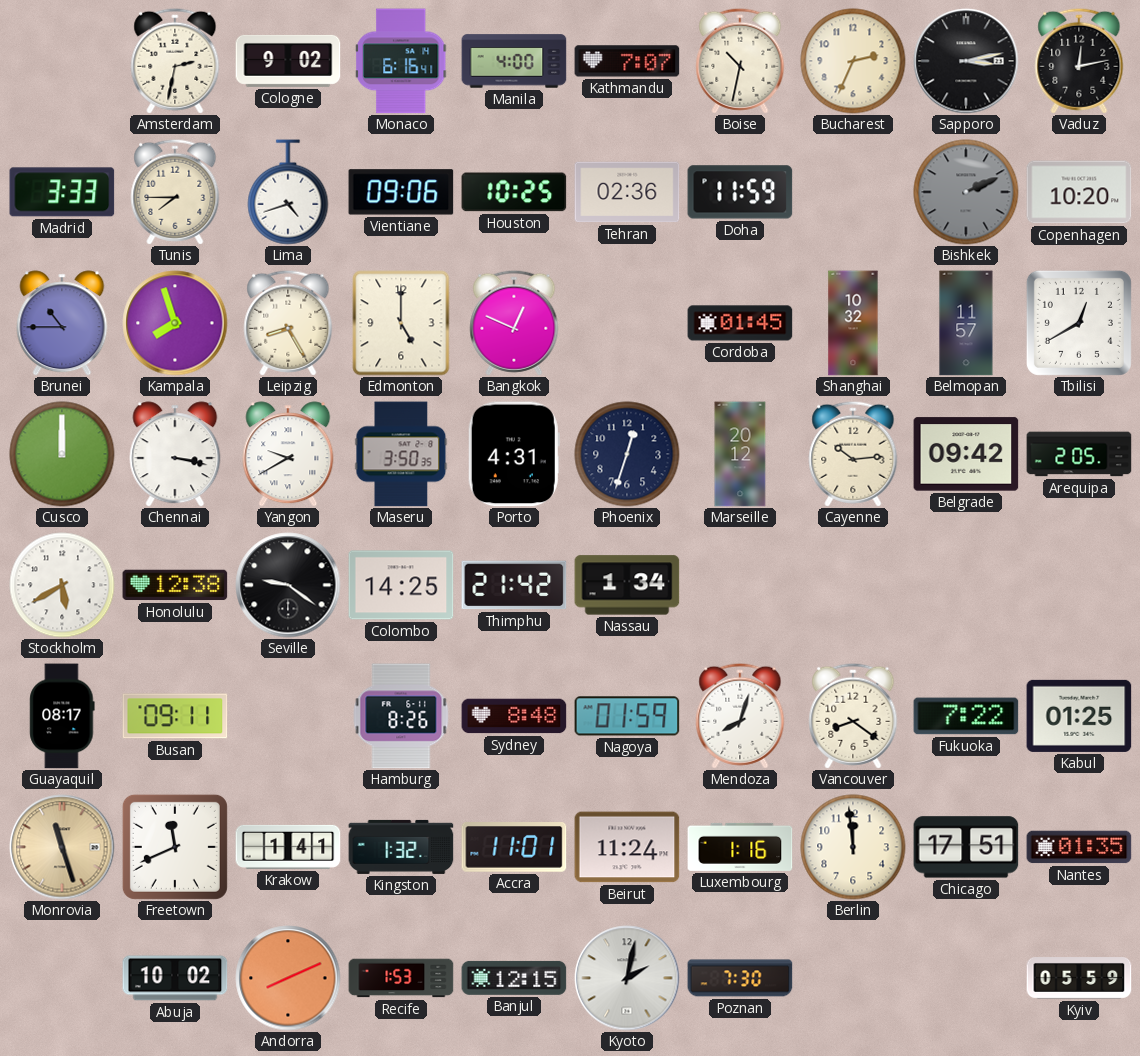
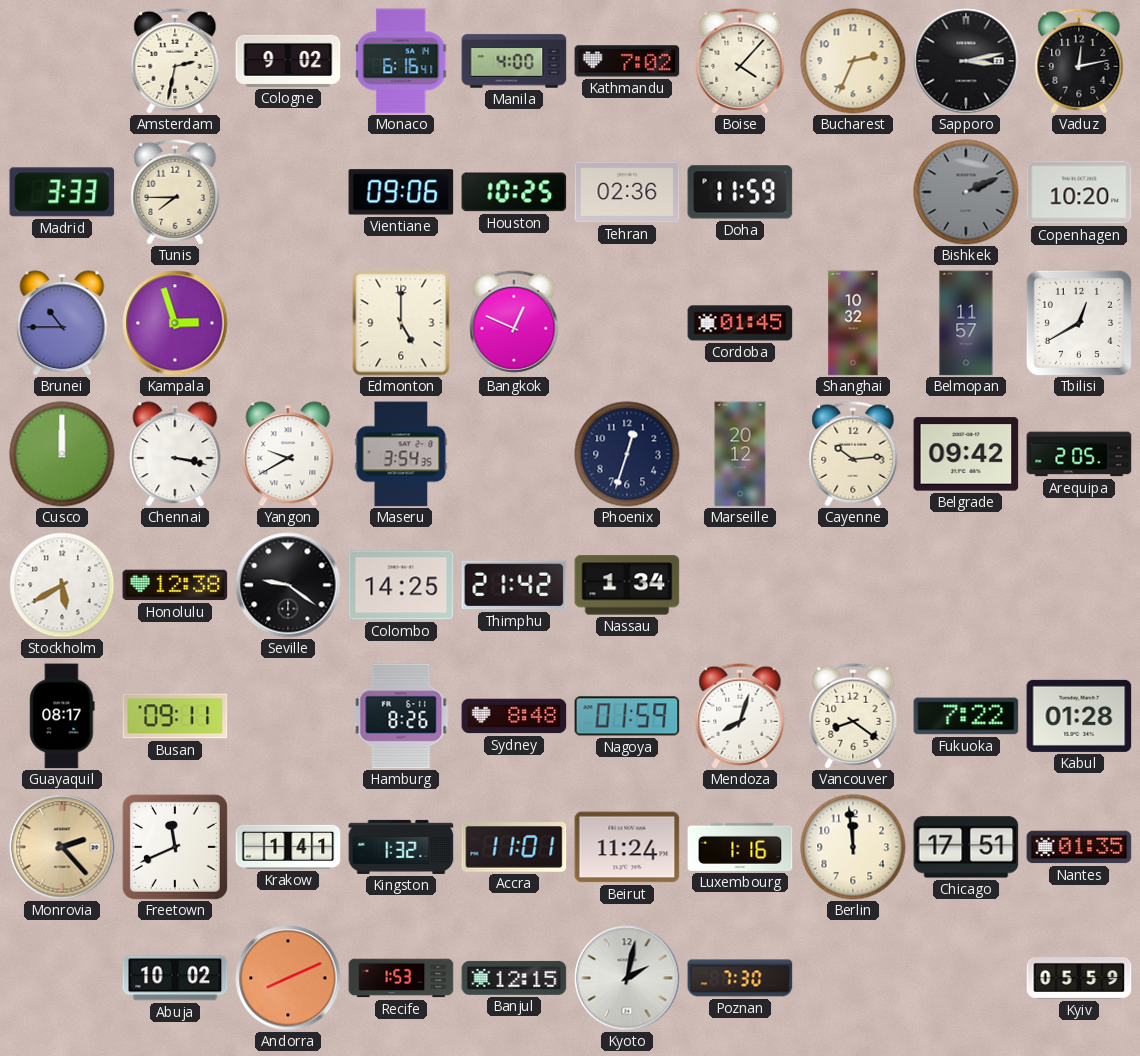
Kathmandu: 7:07 -> 7:02 (627, 61)
Boise: 10:32 -> 4:07 (740, 61)
Lima: 4:42 -> none (288, 192)
Kampala: 7:57 -> 2:57 (175, 323)
Leipzig: 8:25 -> none (288, 323)
Maseru: 3:50 -> 3:54 (401, 454)
Porto: 4:31 -> none (514, 454)
Kabul: 01:25 -> 01:28 (1079, 716)
Monrovia: 11:27 -> 2:23 (62, 847)
